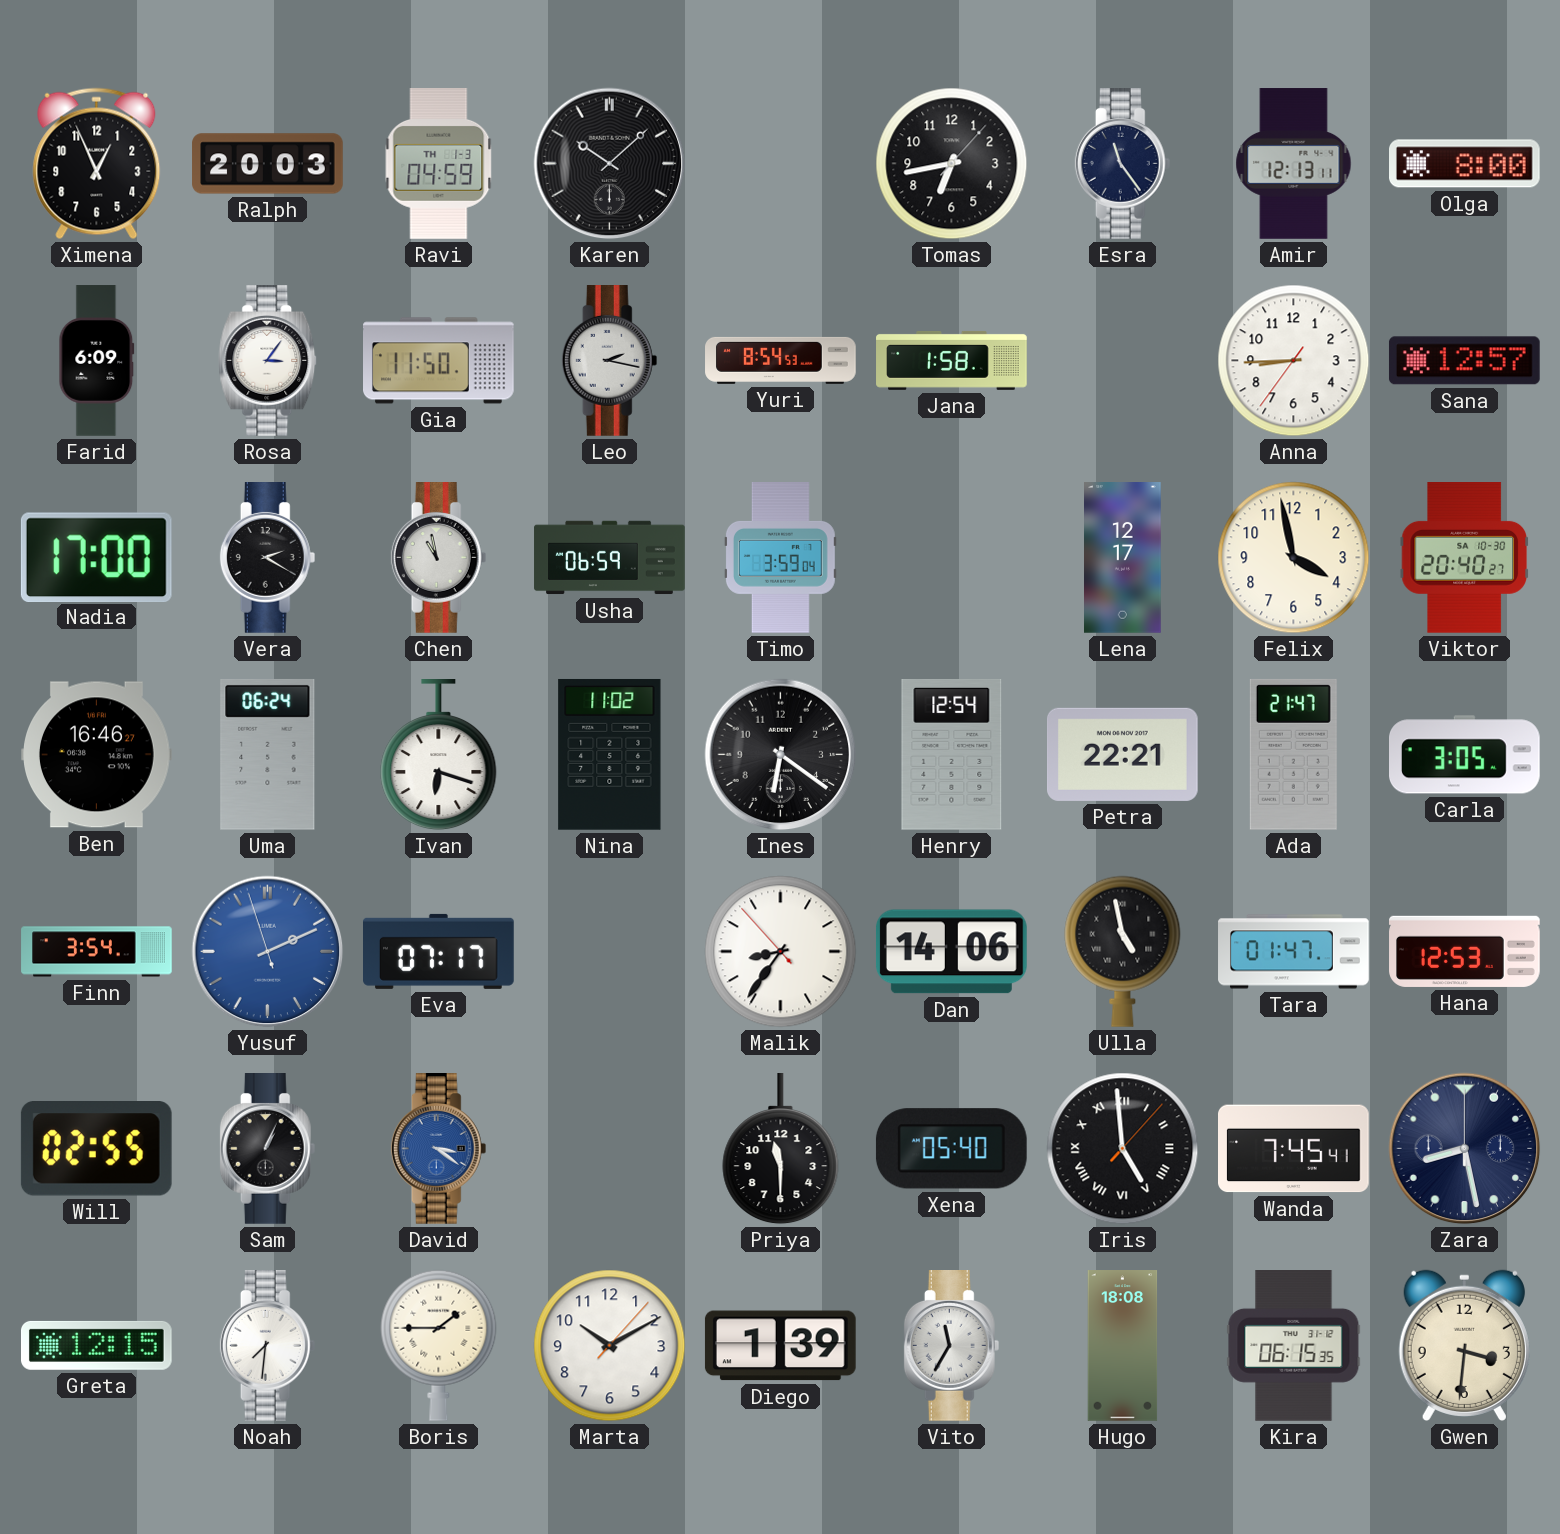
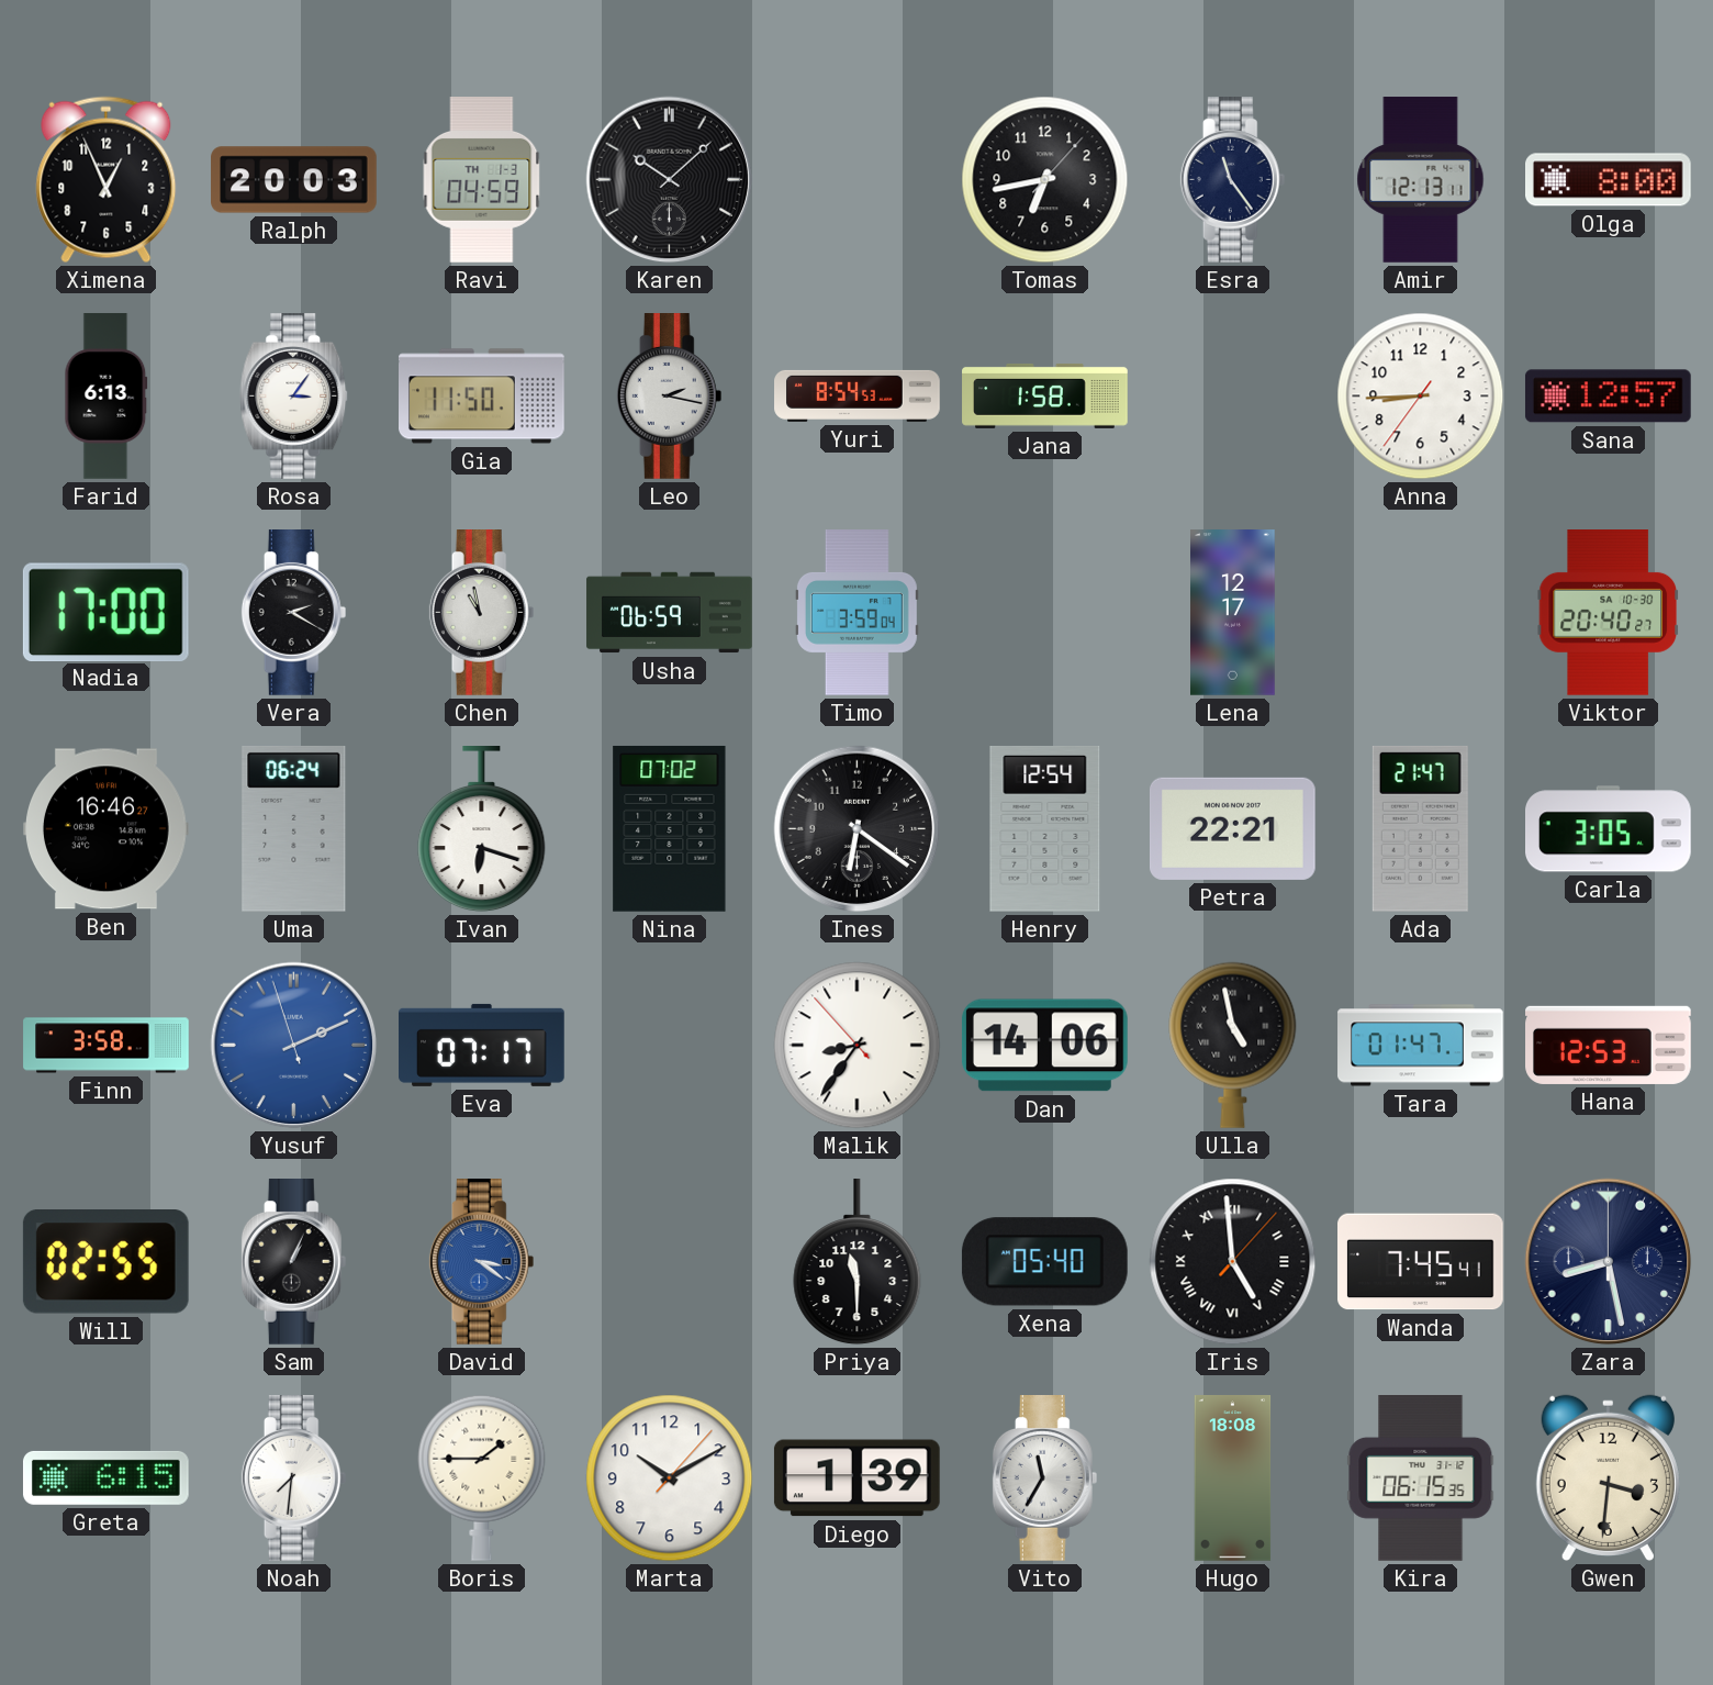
Farid: 6:09 -> 6:13 (107, 397)
Felix: 3:58 -> none (1294, 558)
Nina: 11:02 -> 07:02 (670, 828)
Finn: 3:54 -> 3:58 (107, 1046)
Greta: 12:15 -> 6:15 (105, 1477)
